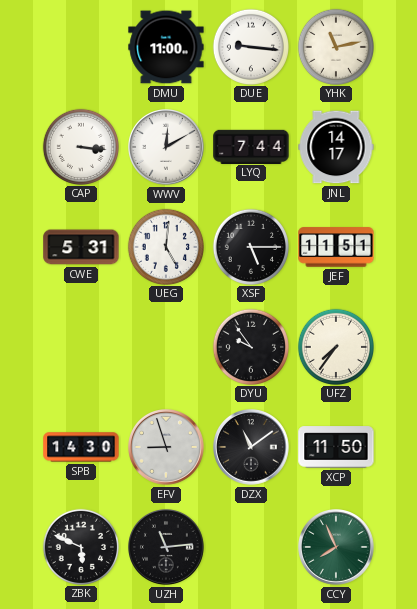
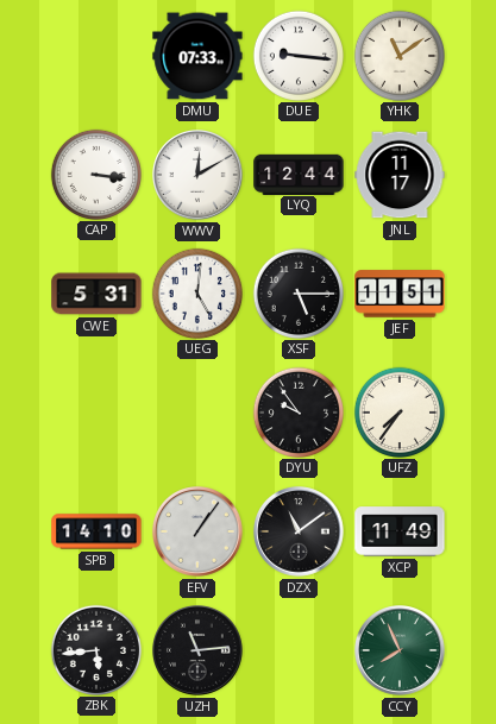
DMU: 11:00 -> 07:33 (197, 56)
YHK: 11:13 -> 11:09 (398, 55)
LYQ: 7:44 -> 12:44 (299, 174)
JNL: 14:17 -> 11:17 (400, 175)
SPB: 14:30 -> 14:10 (96, 531)
EFV: 8:57 -> 1:06 (199, 533)
XCP: 11:50 -> 11:49 (400, 531)
ZBK: 5:49 -> 5:44 (95, 649)
